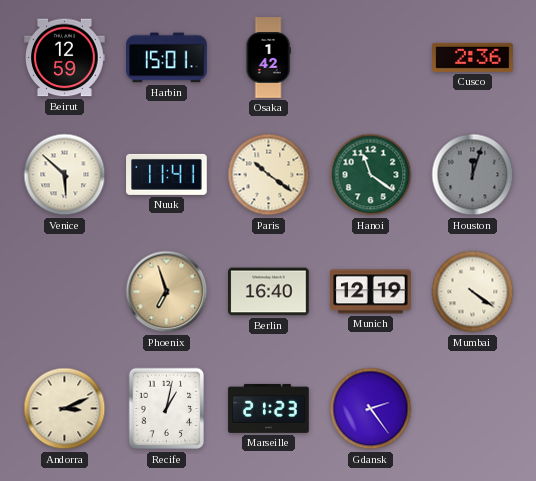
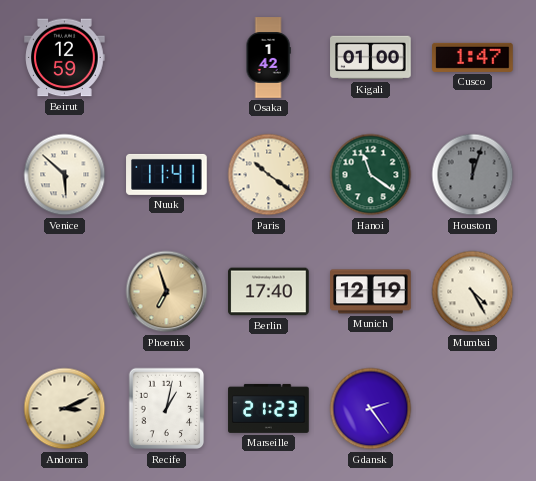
Harbin: 15:01 -> none (167, 58)
Kigali: none -> 01:00 (371, 58)
Cusco: 2:36 -> 1:47 (473, 57)
Berlin: 16:40 -> 17:40 (269, 292)
Mumbai: 4:21 -> 4:25 (473, 292)
